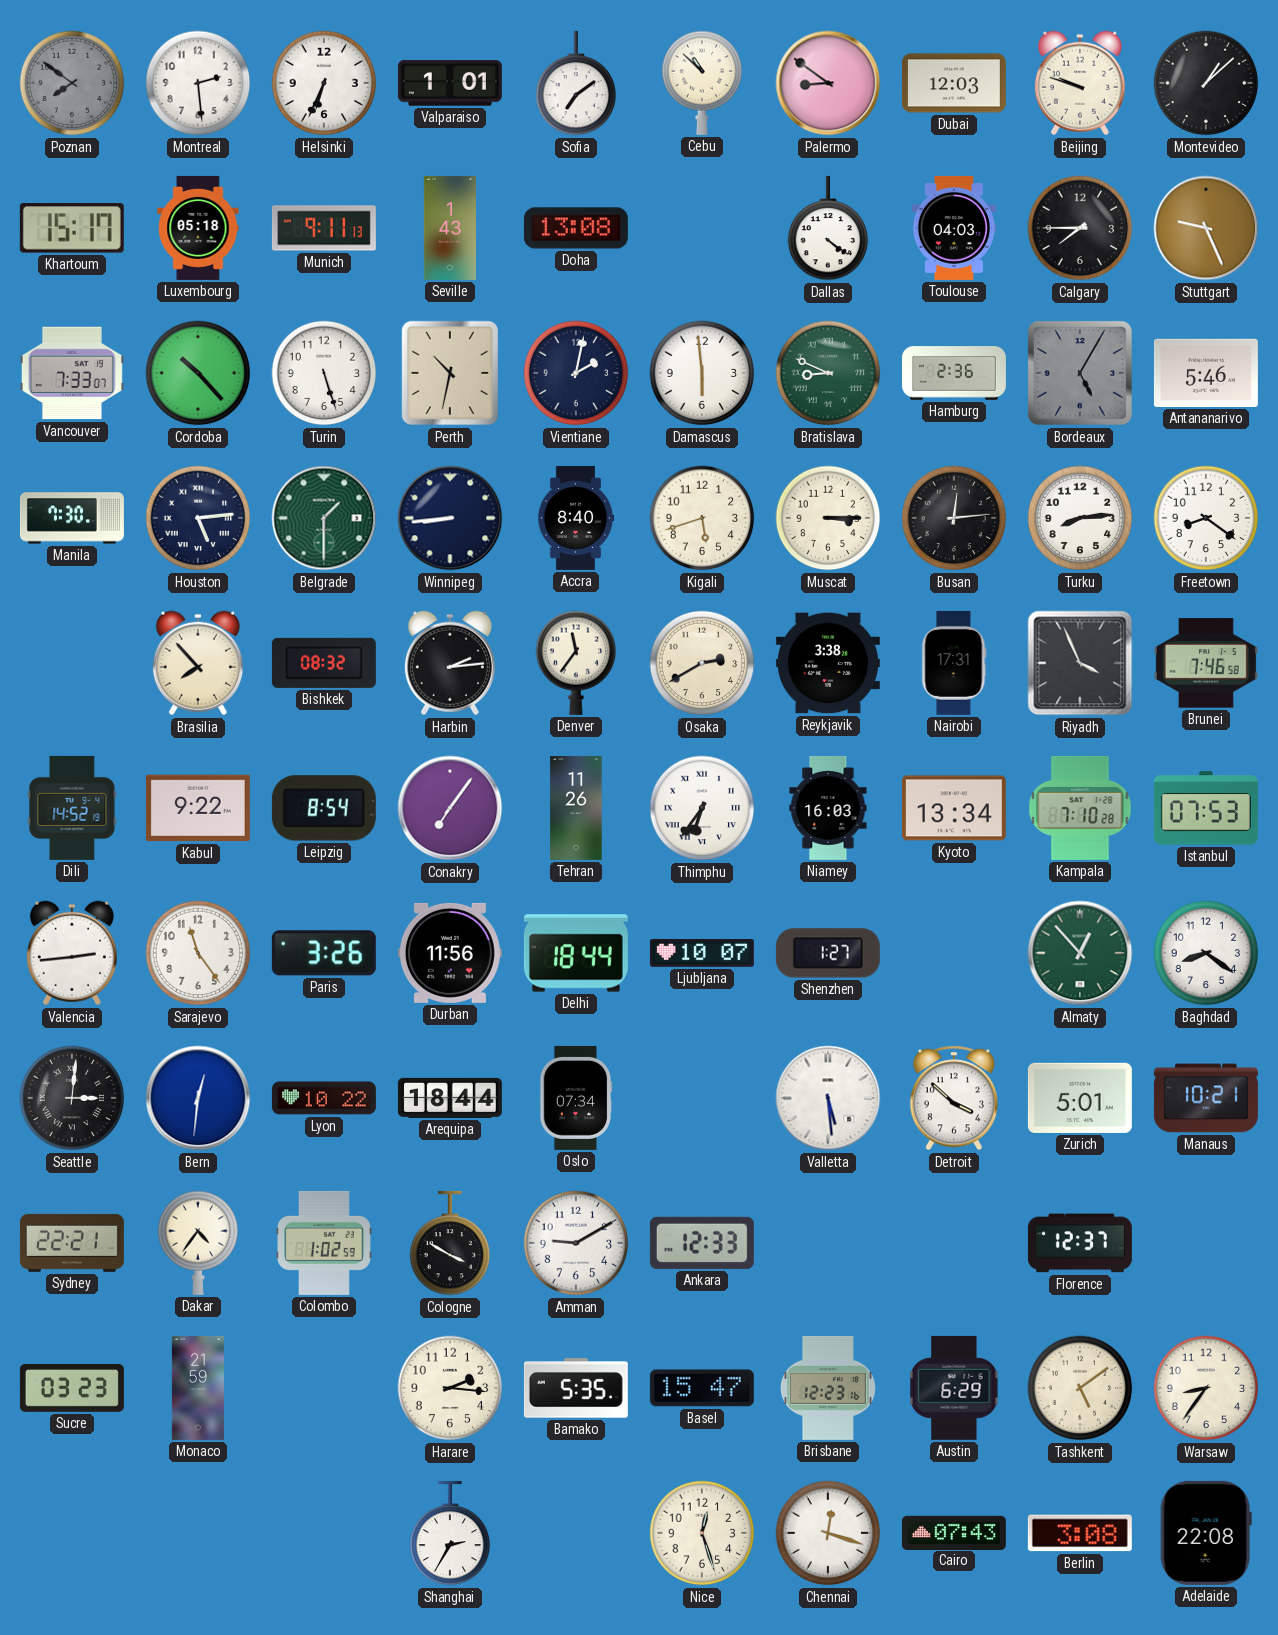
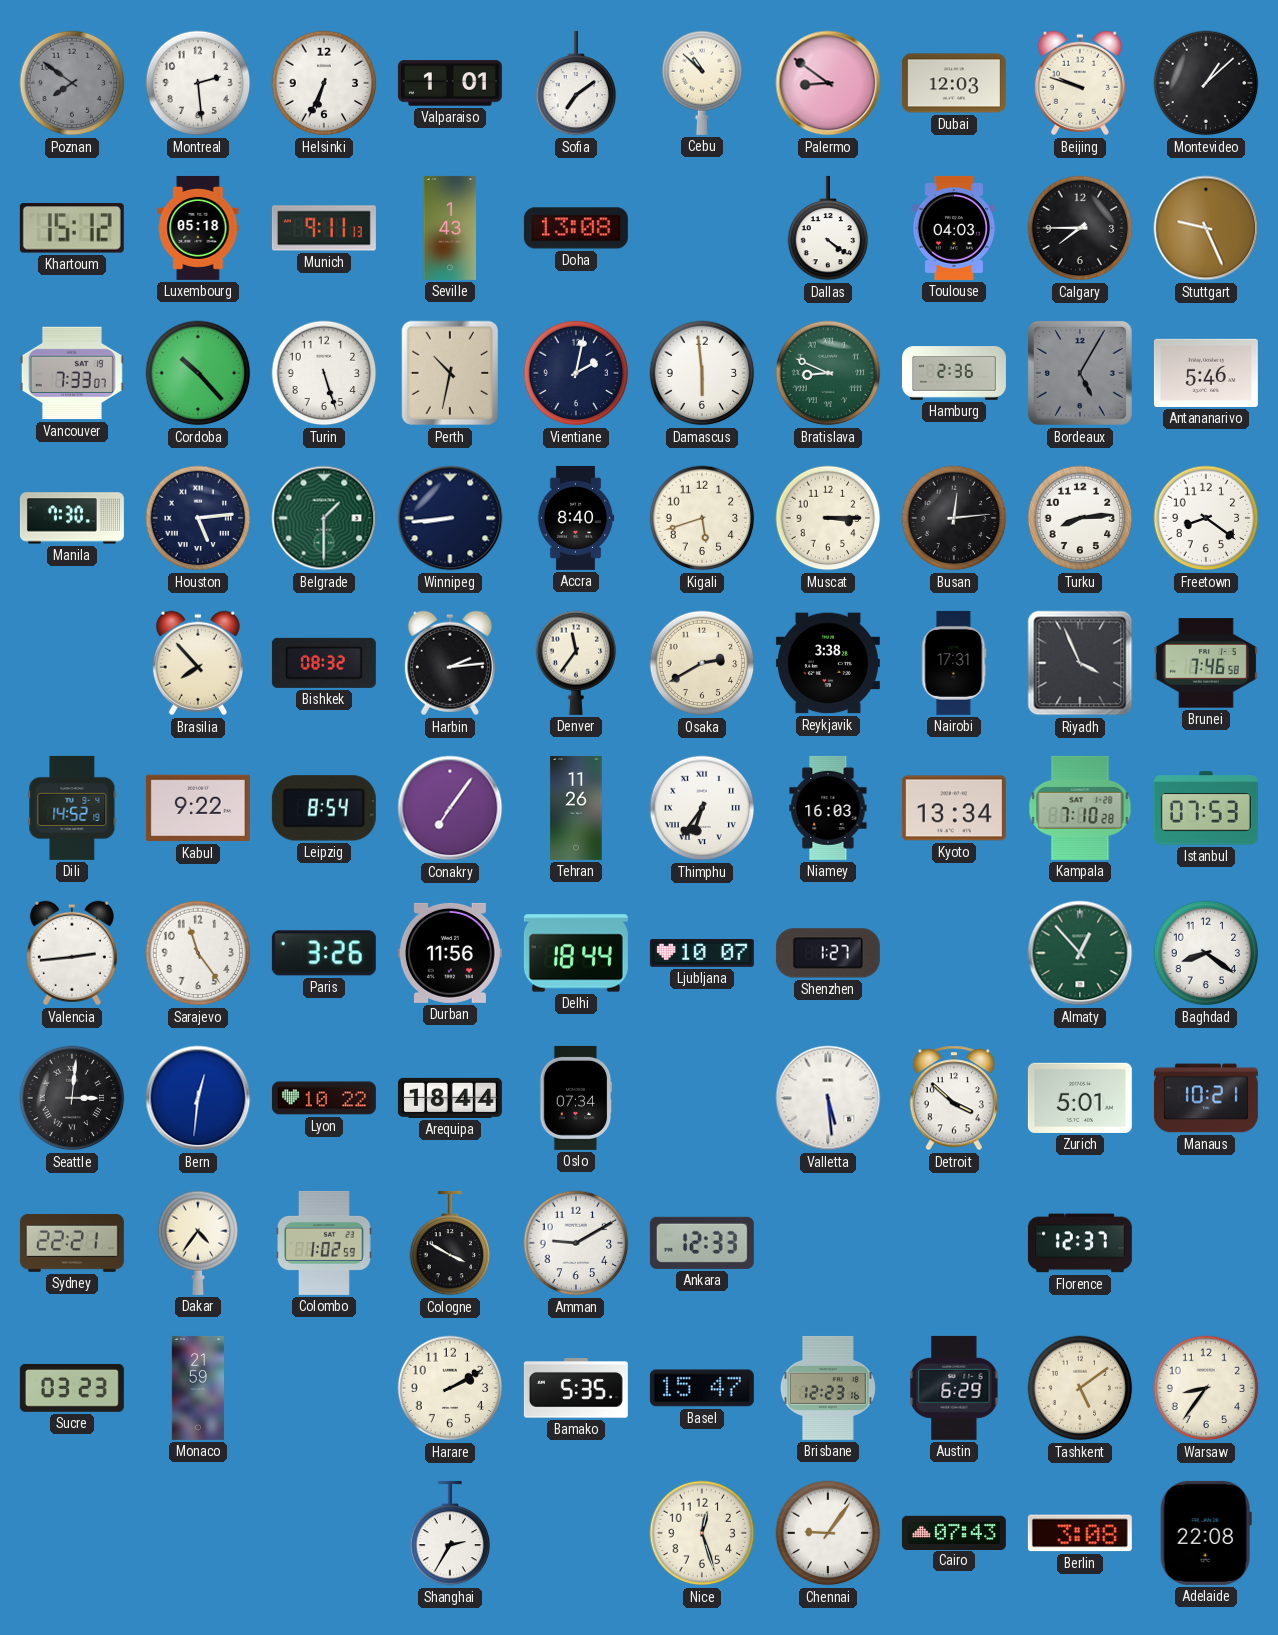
Khartoum: 15:17 -> 15:12 (72, 228)
Harare: 2:16 -> 2:10 (450, 1388)
Chennai: 12:18 -> 9:06 (828, 1533)
